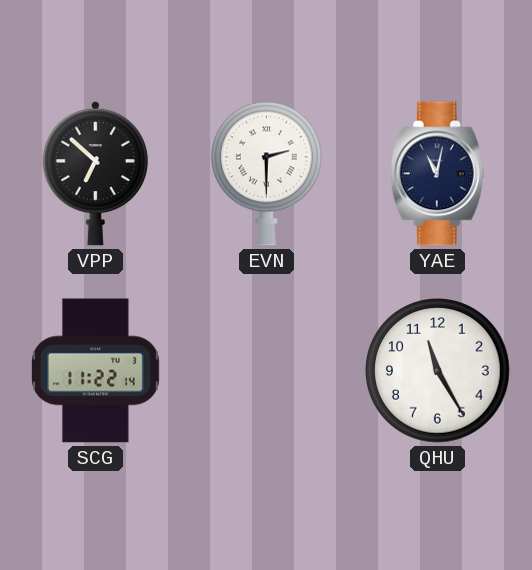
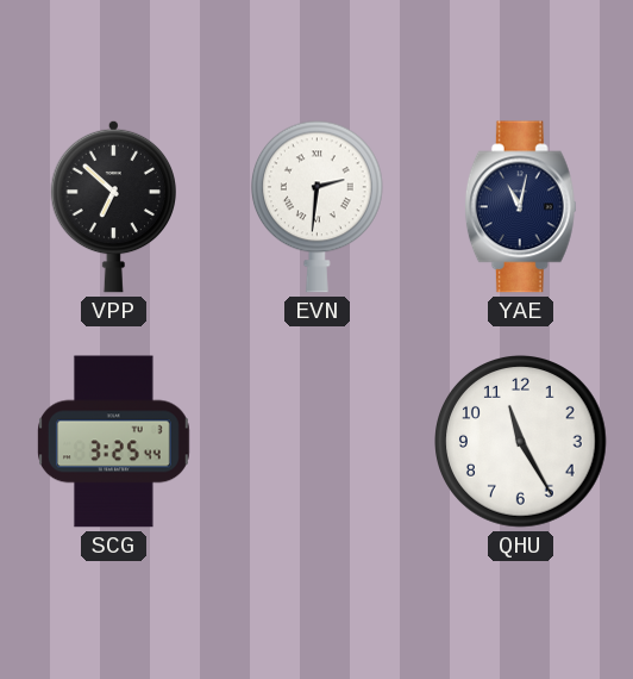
EVN: 2:30 -> 2:31 (316, 206)
SCG: 11:22 -> 3:25 (114, 442)
